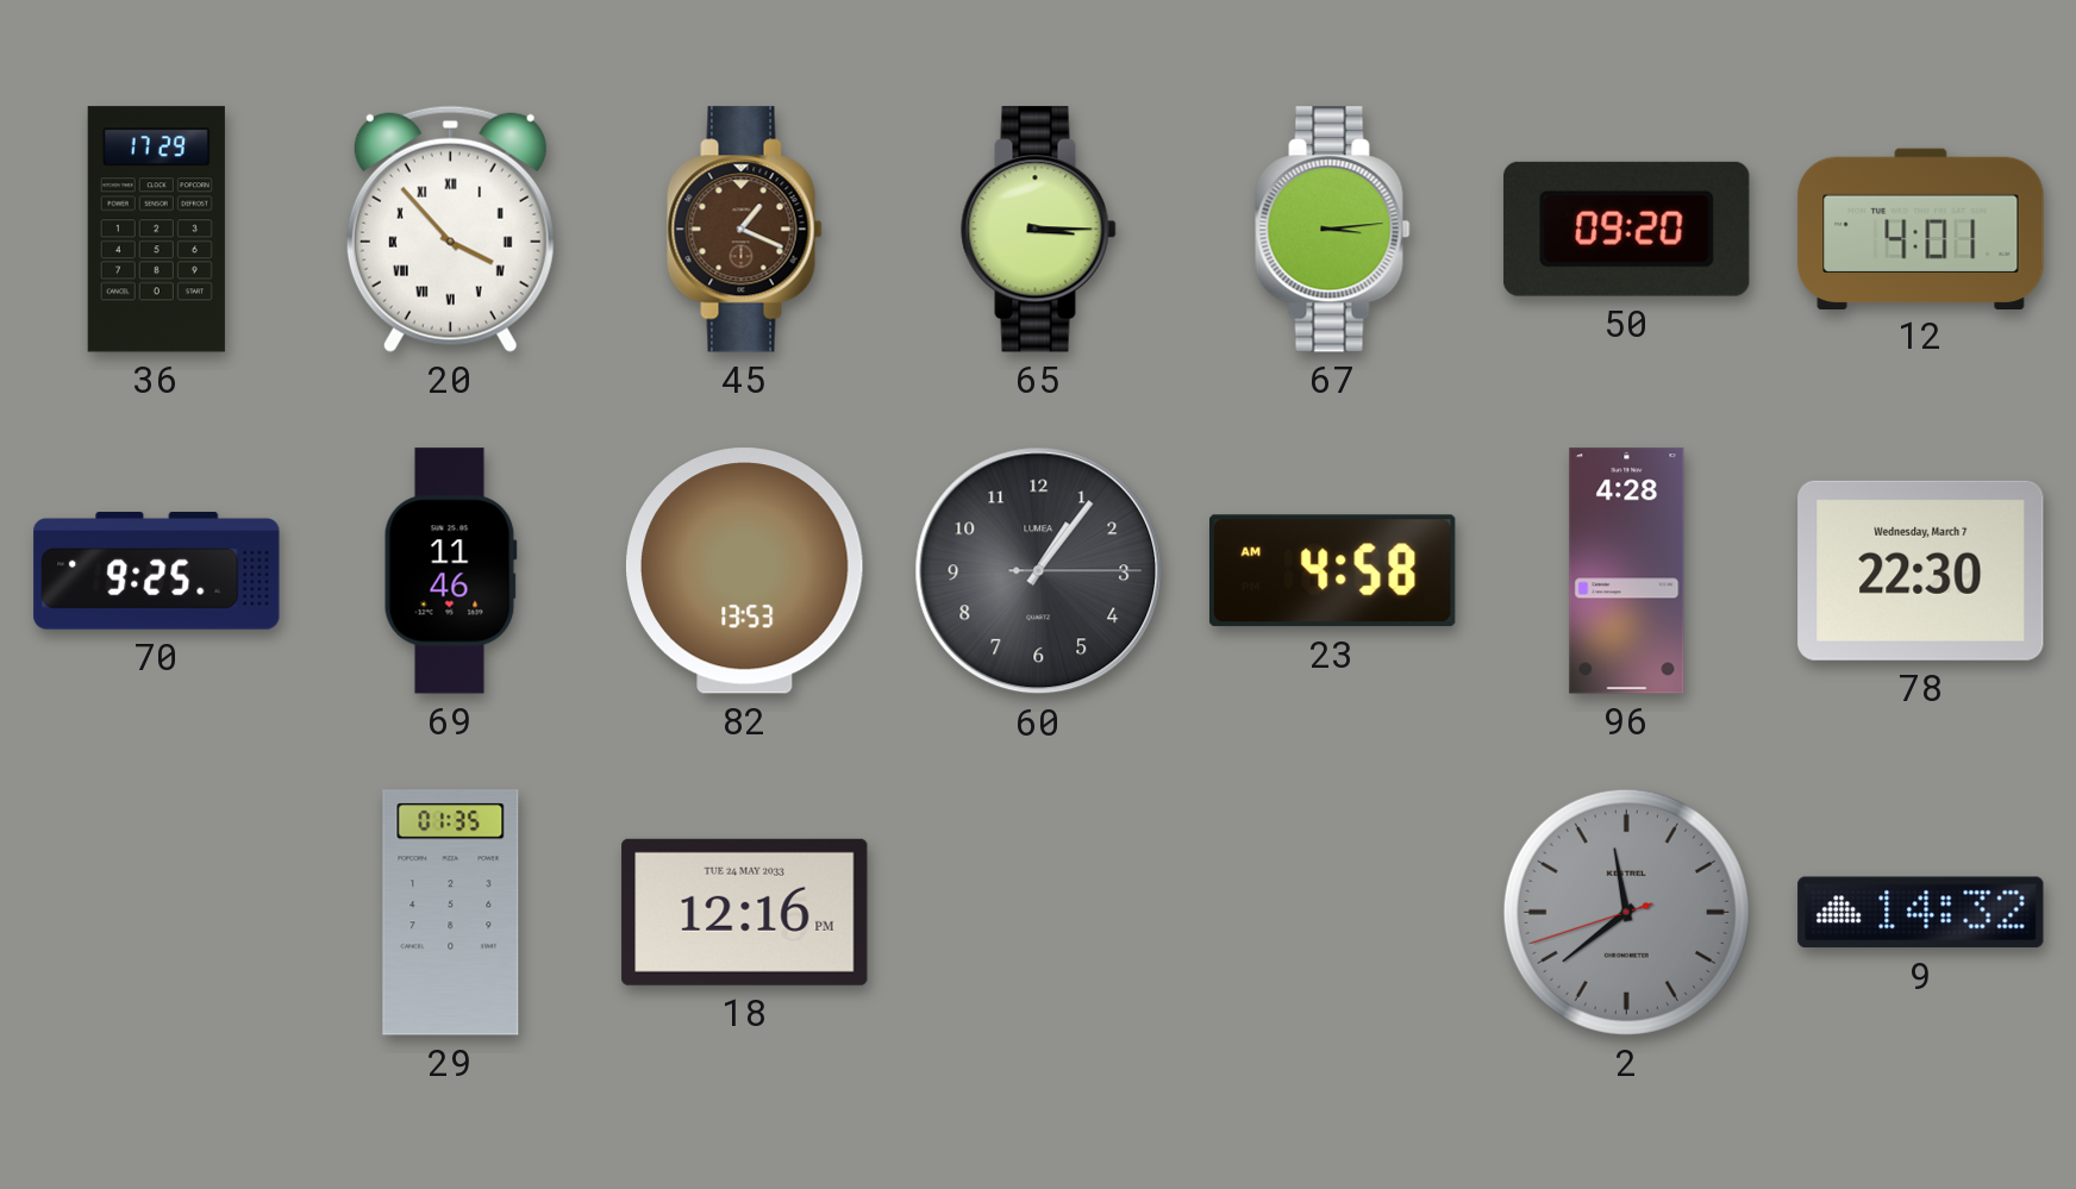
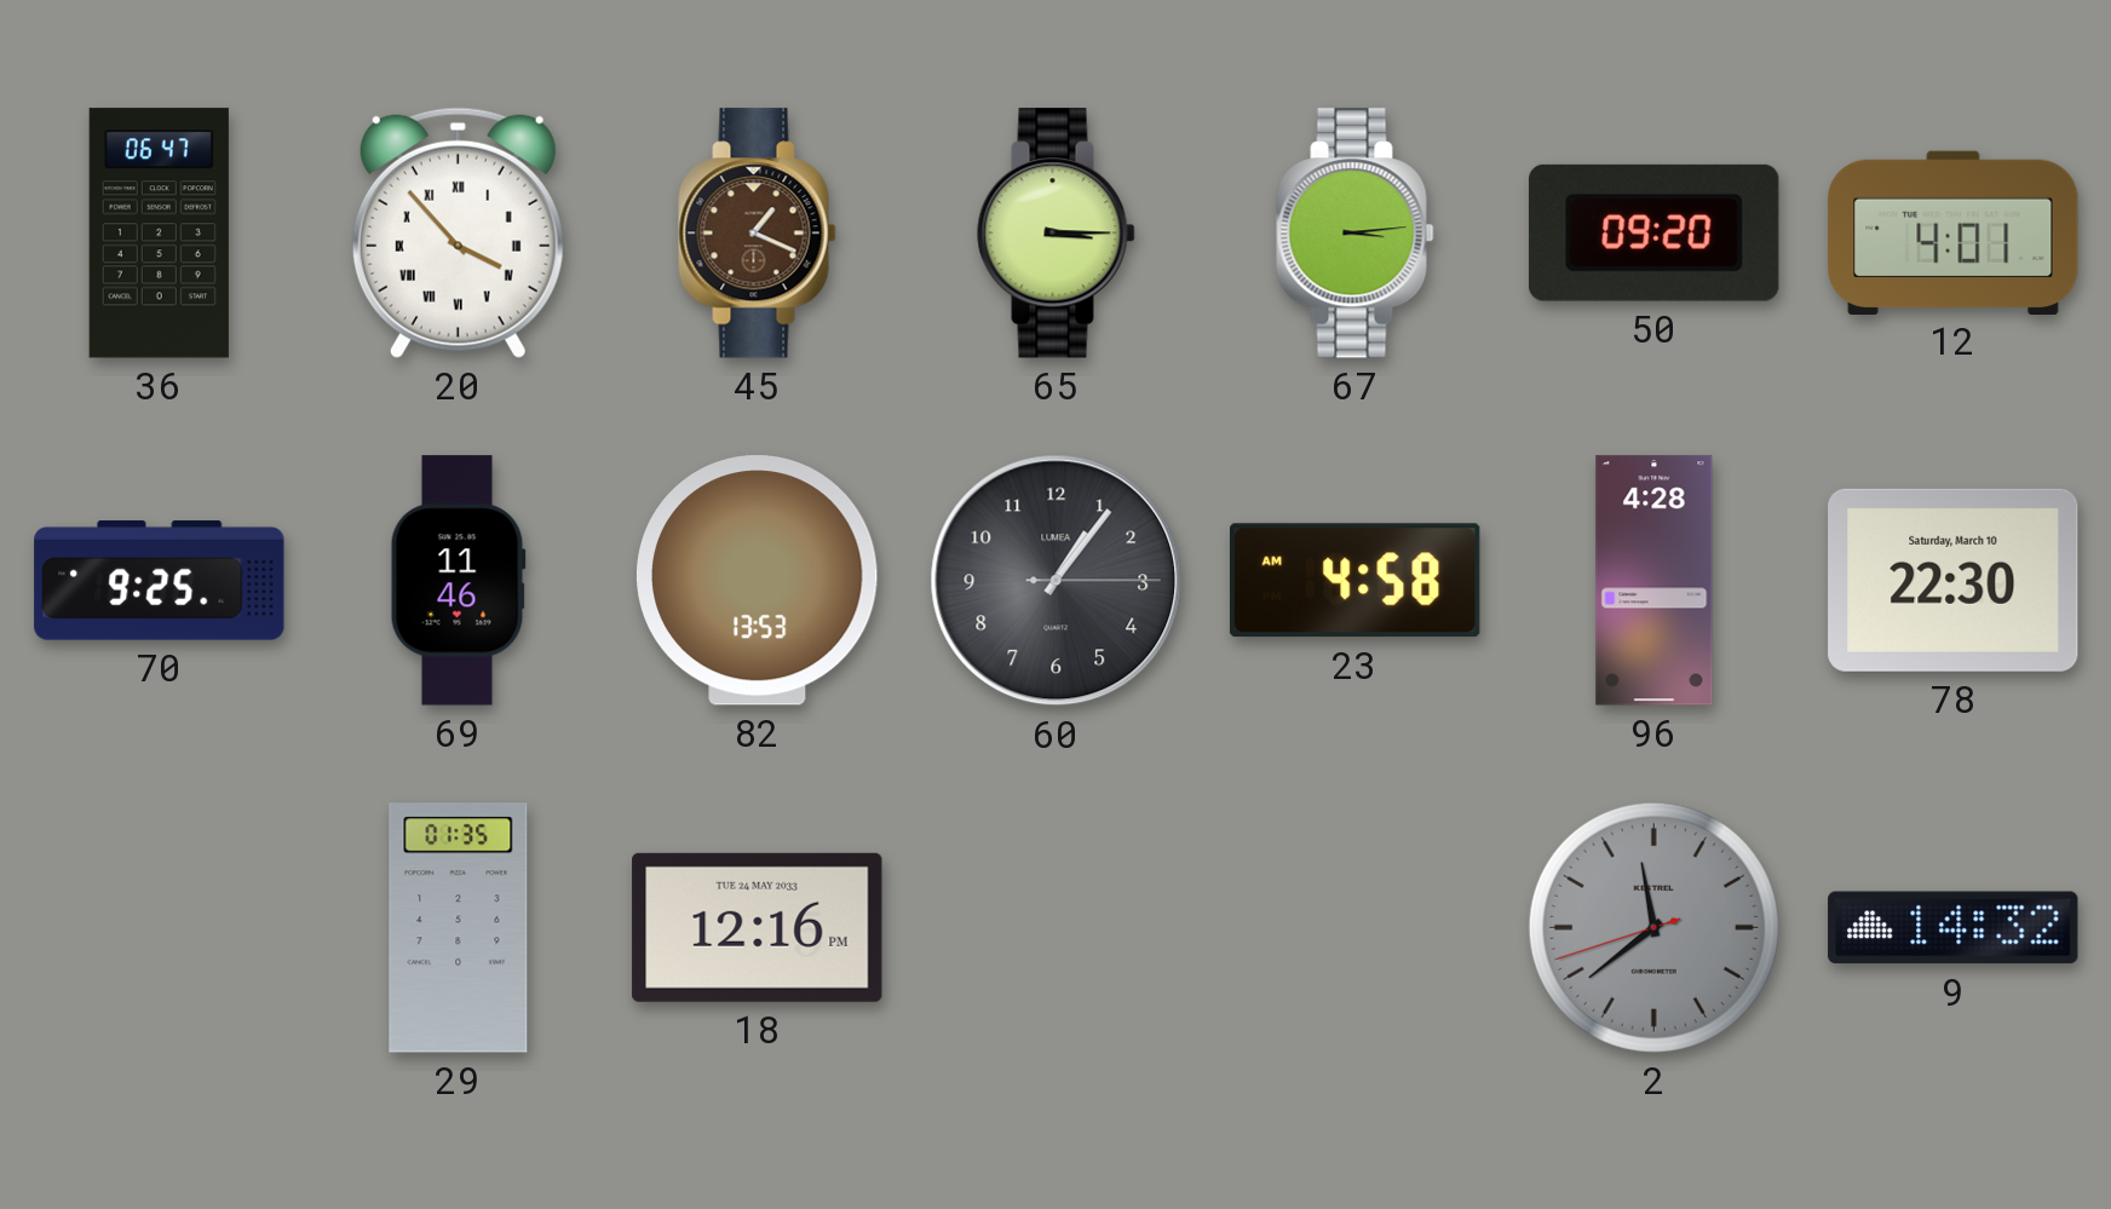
36: 17:29 -> 06:47 (159, 234)
78 date: Wednesday, March 7 -> Saturday, March 10 (1954, 580)
